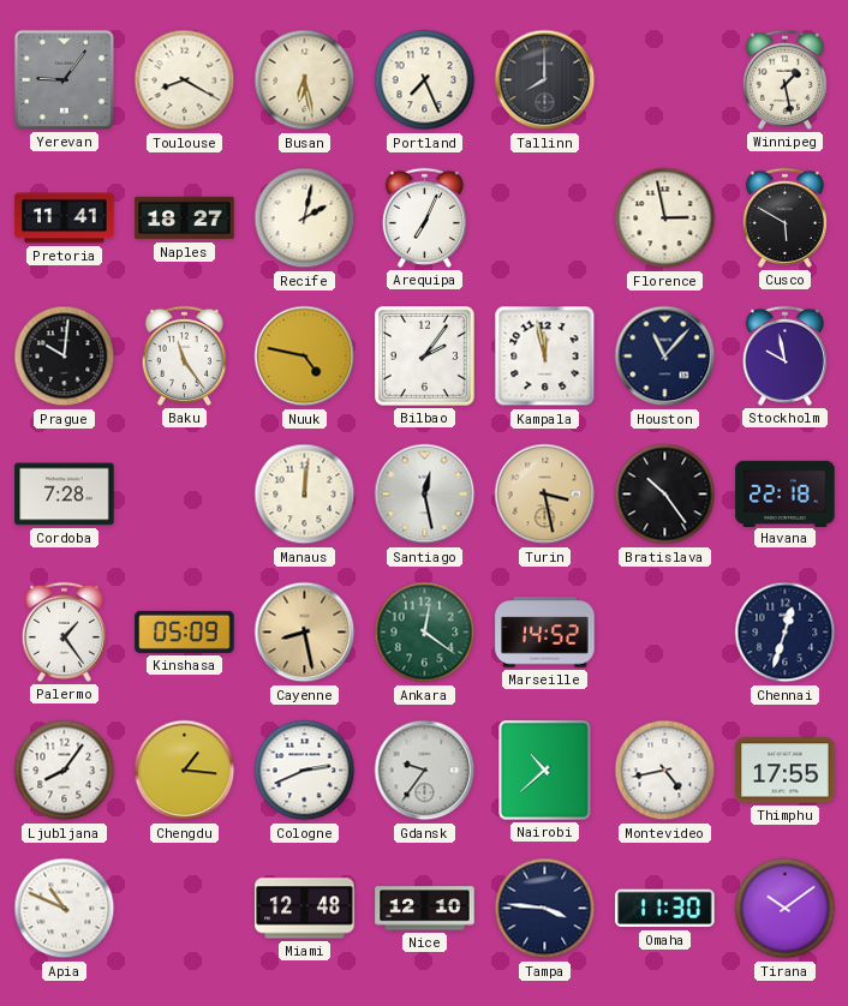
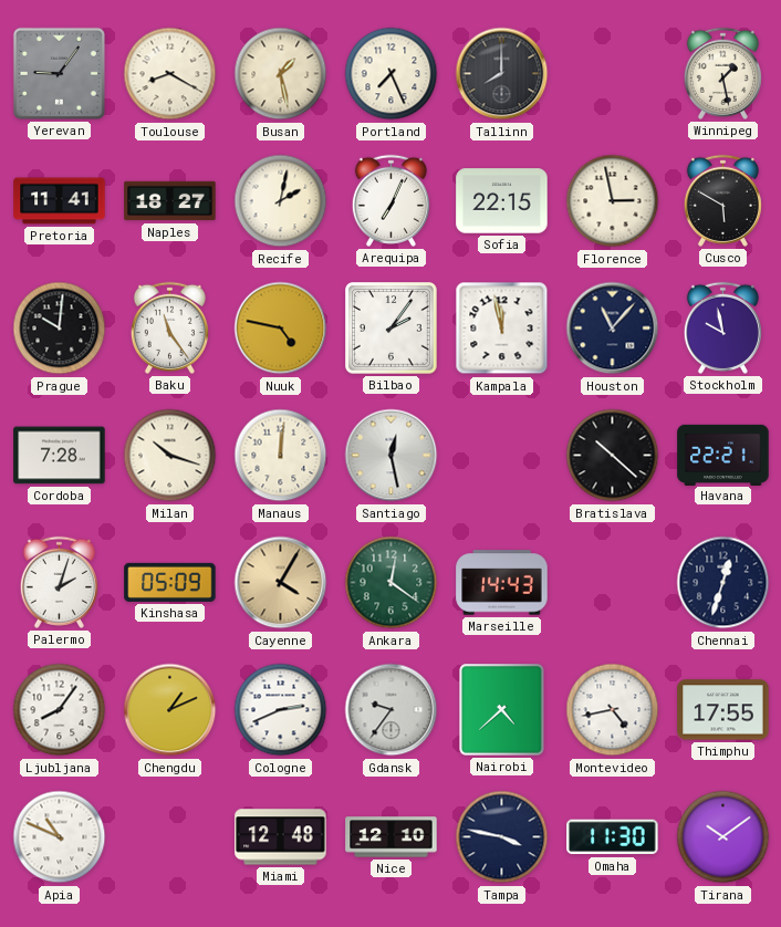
Busan: 6:28 -> 1:28 (281, 74)
Sofia: none -> 22:15 (502, 201)
Milan: none -> 10:18 (170, 456)
Turin: 3:28 -> none (545, 495)
Bratislava: 10:24 -> 10:22 (613, 456)
Havana: 22:18 -> 22:21 (723, 455)
Palermo: 1:24 -> 2:03 (59, 582)
Cayenne: 8:28 -> 4:05 (281, 583)
Marseille: 14:52 -> 14:43 (502, 583)
Chengdu: 1:16 -> 1:11 (170, 710)
Nairobi: 10:38 -> 4:38 (502, 710)
Tampa: 3:46 -> 3:47 (502, 837)
